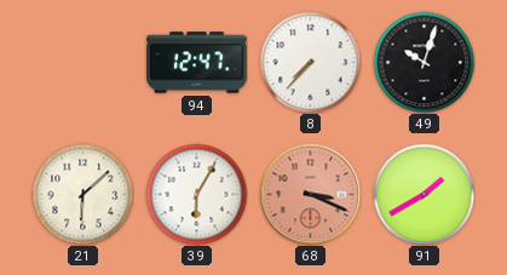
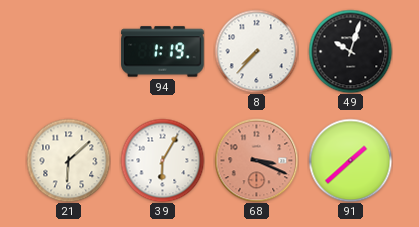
94: 12:47 -> 1:19 (163, 52)
91: 1:40 -> 1:38 (350, 160)
